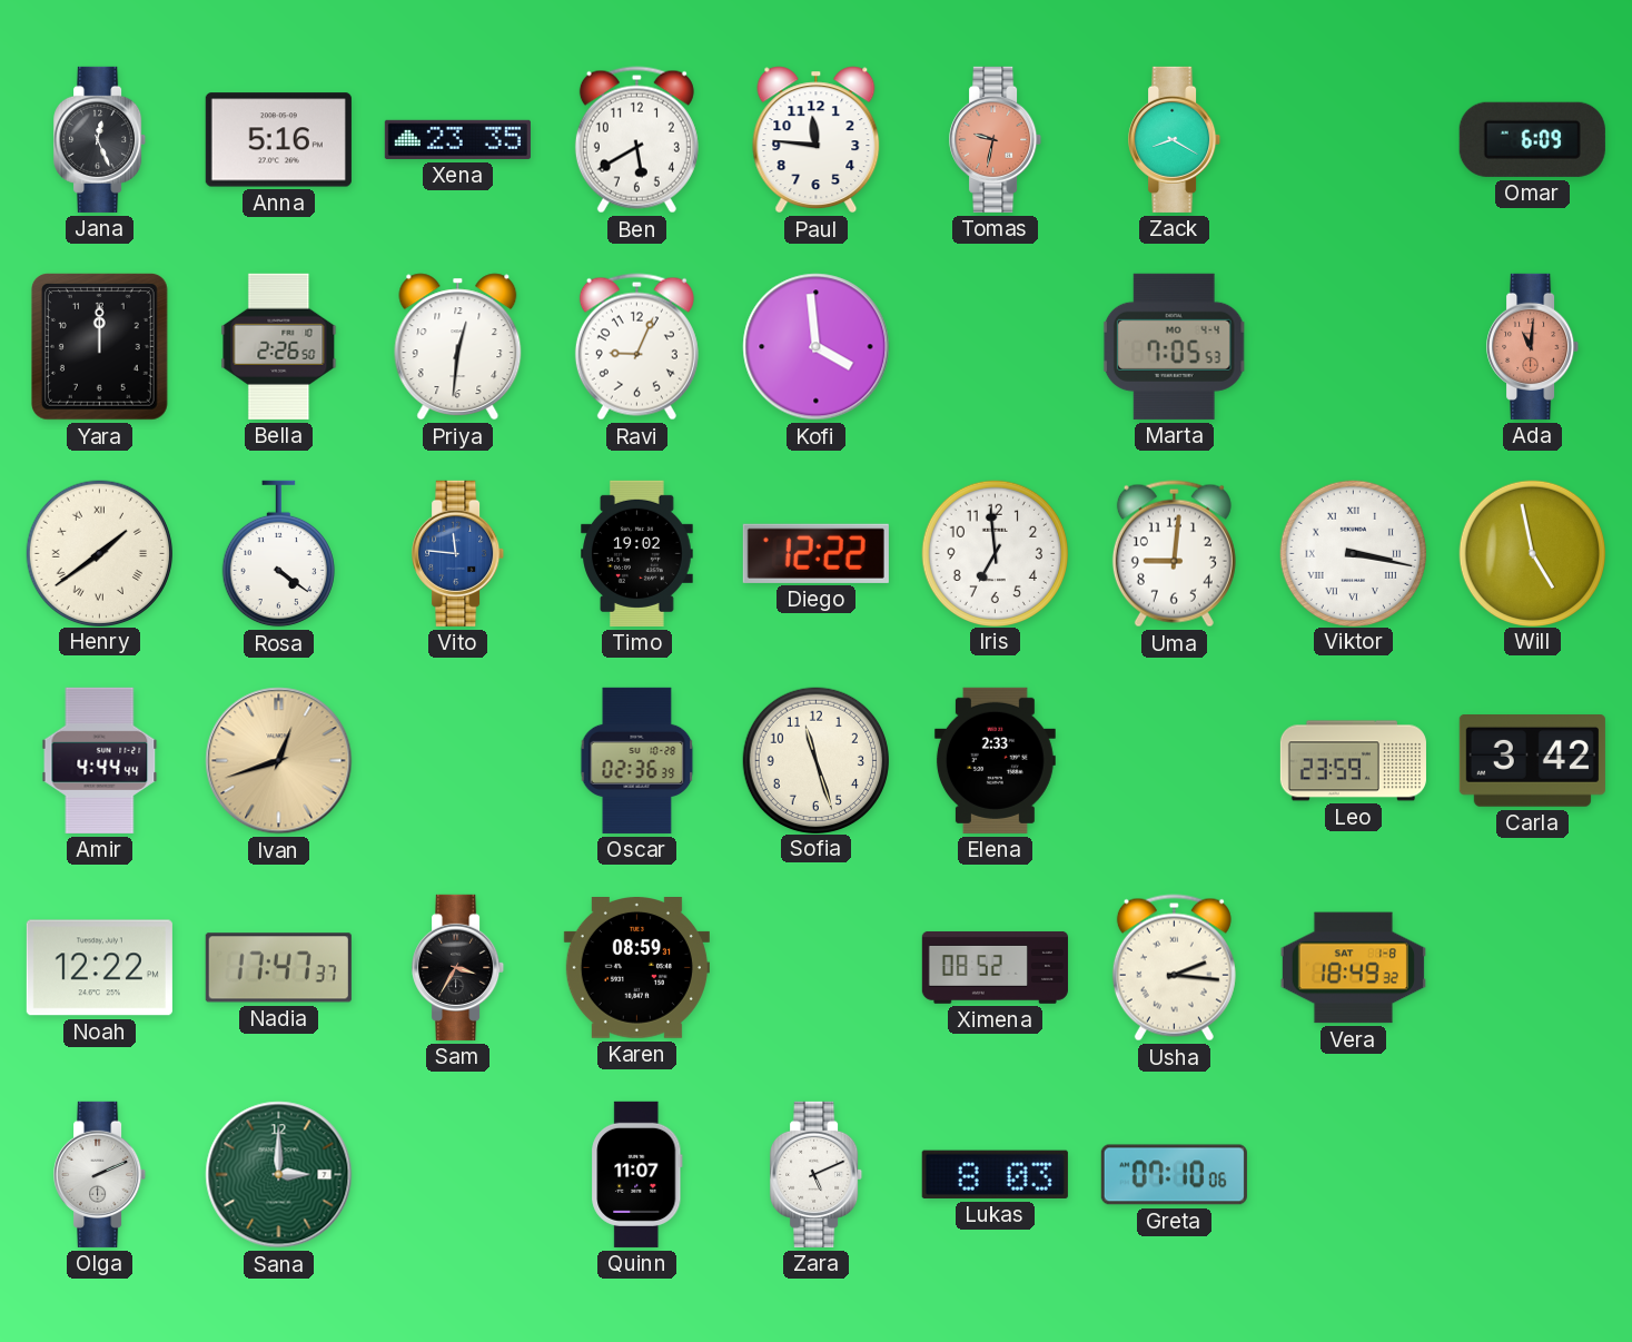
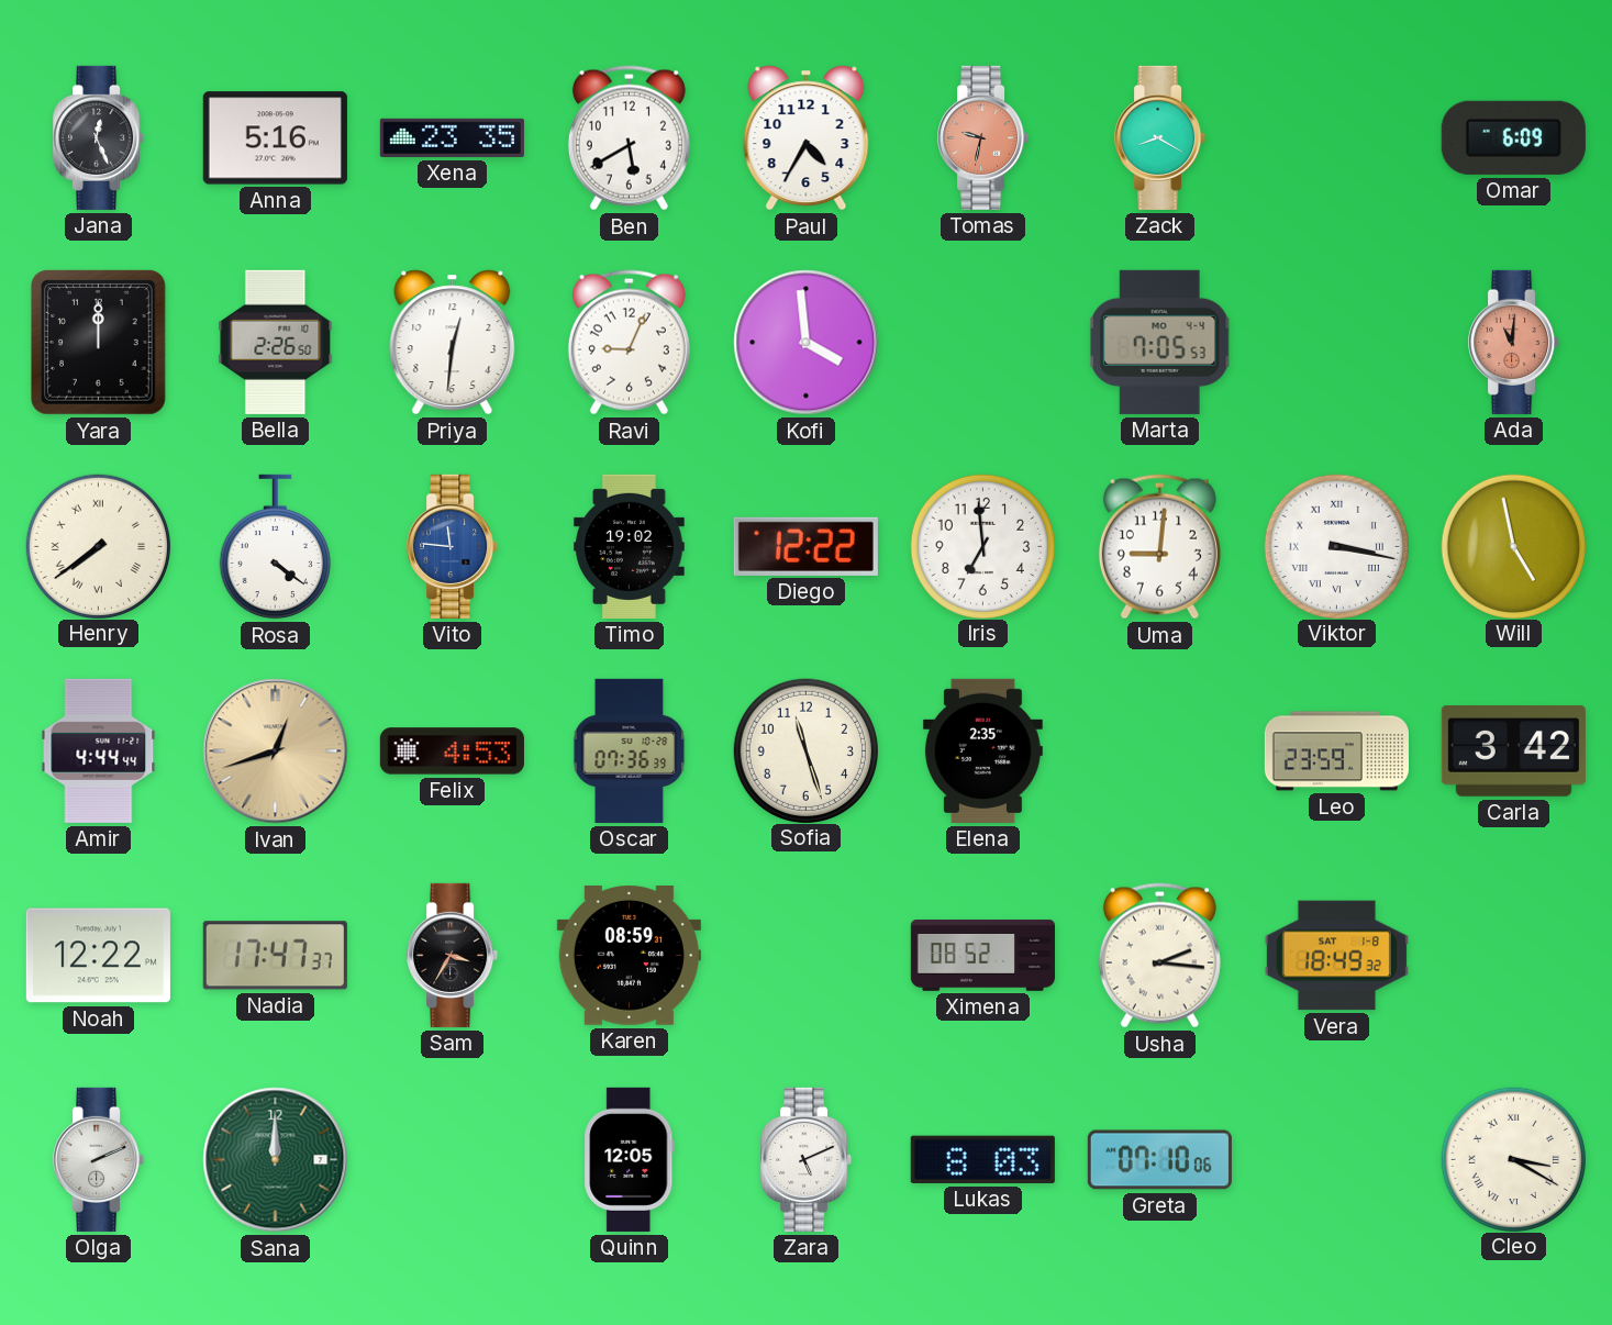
Paul: 11:46 -> 4:35 (807, 138)
Henry: 1:39 -> 7:39 (98, 546)
Felix: none -> 4:53 (452, 751)
Oscar: 02:36 -> 07:36 (630, 750)
Elena: 2:33 -> 2:35 (982, 750)
Sana: 3:00 -> 12:00 (276, 1160)
Quinn: 11:07 -> 12:05 (630, 1159)
Cleo: none -> 3:20 (1513, 1159)
